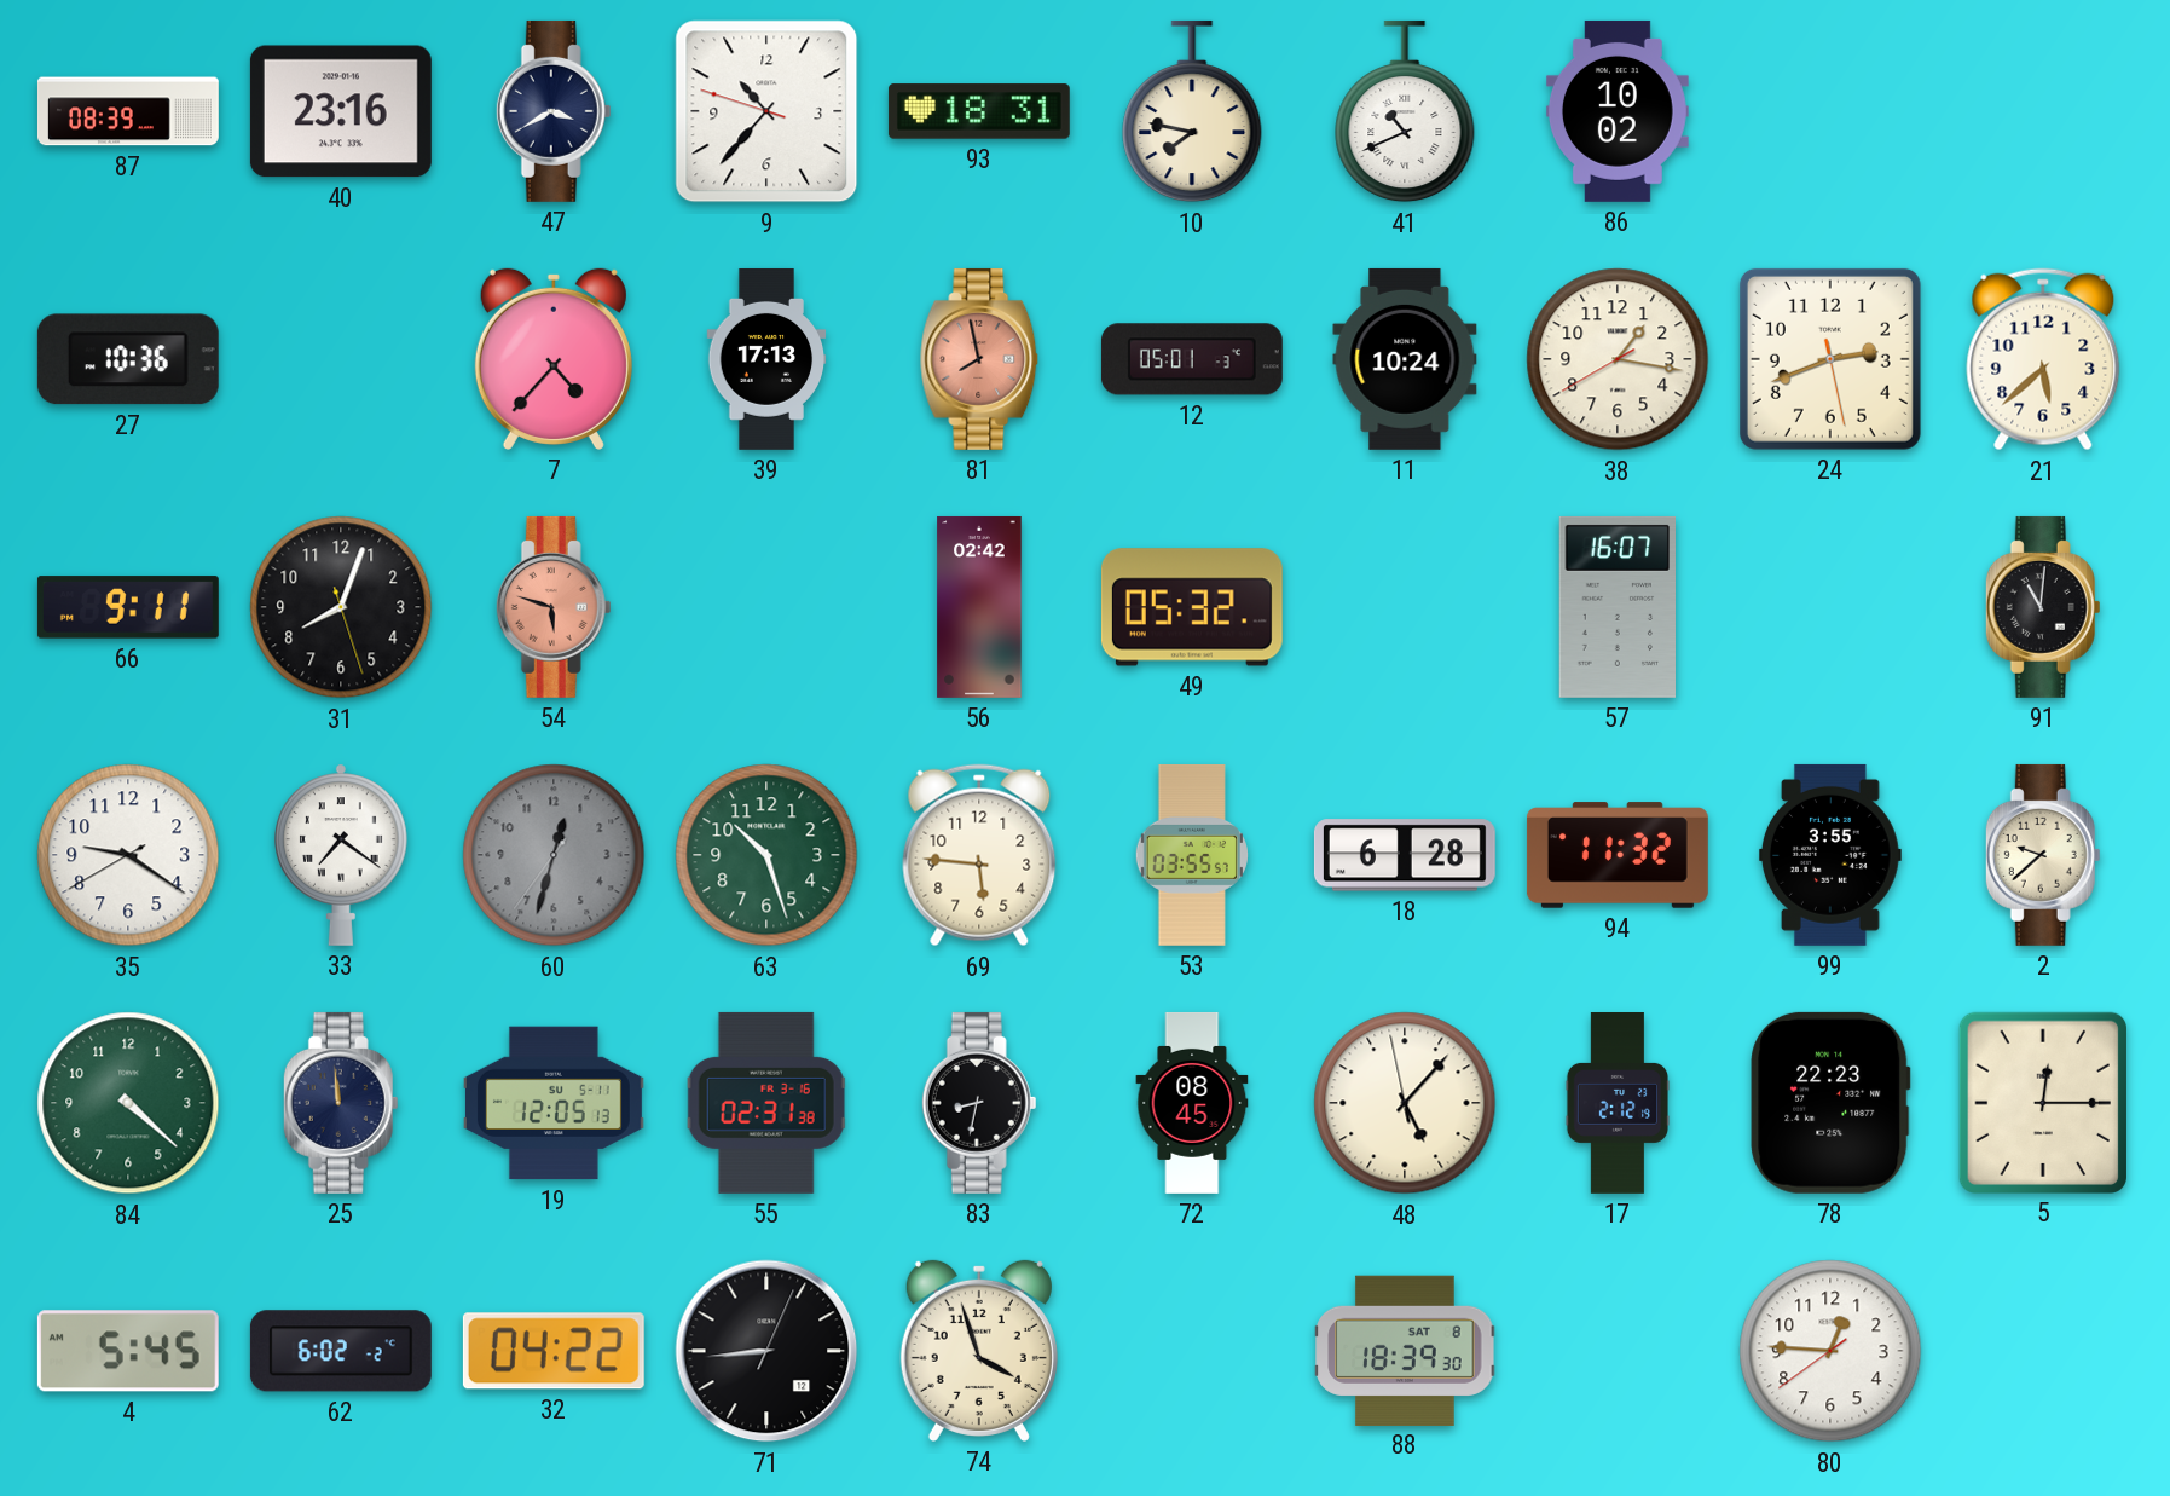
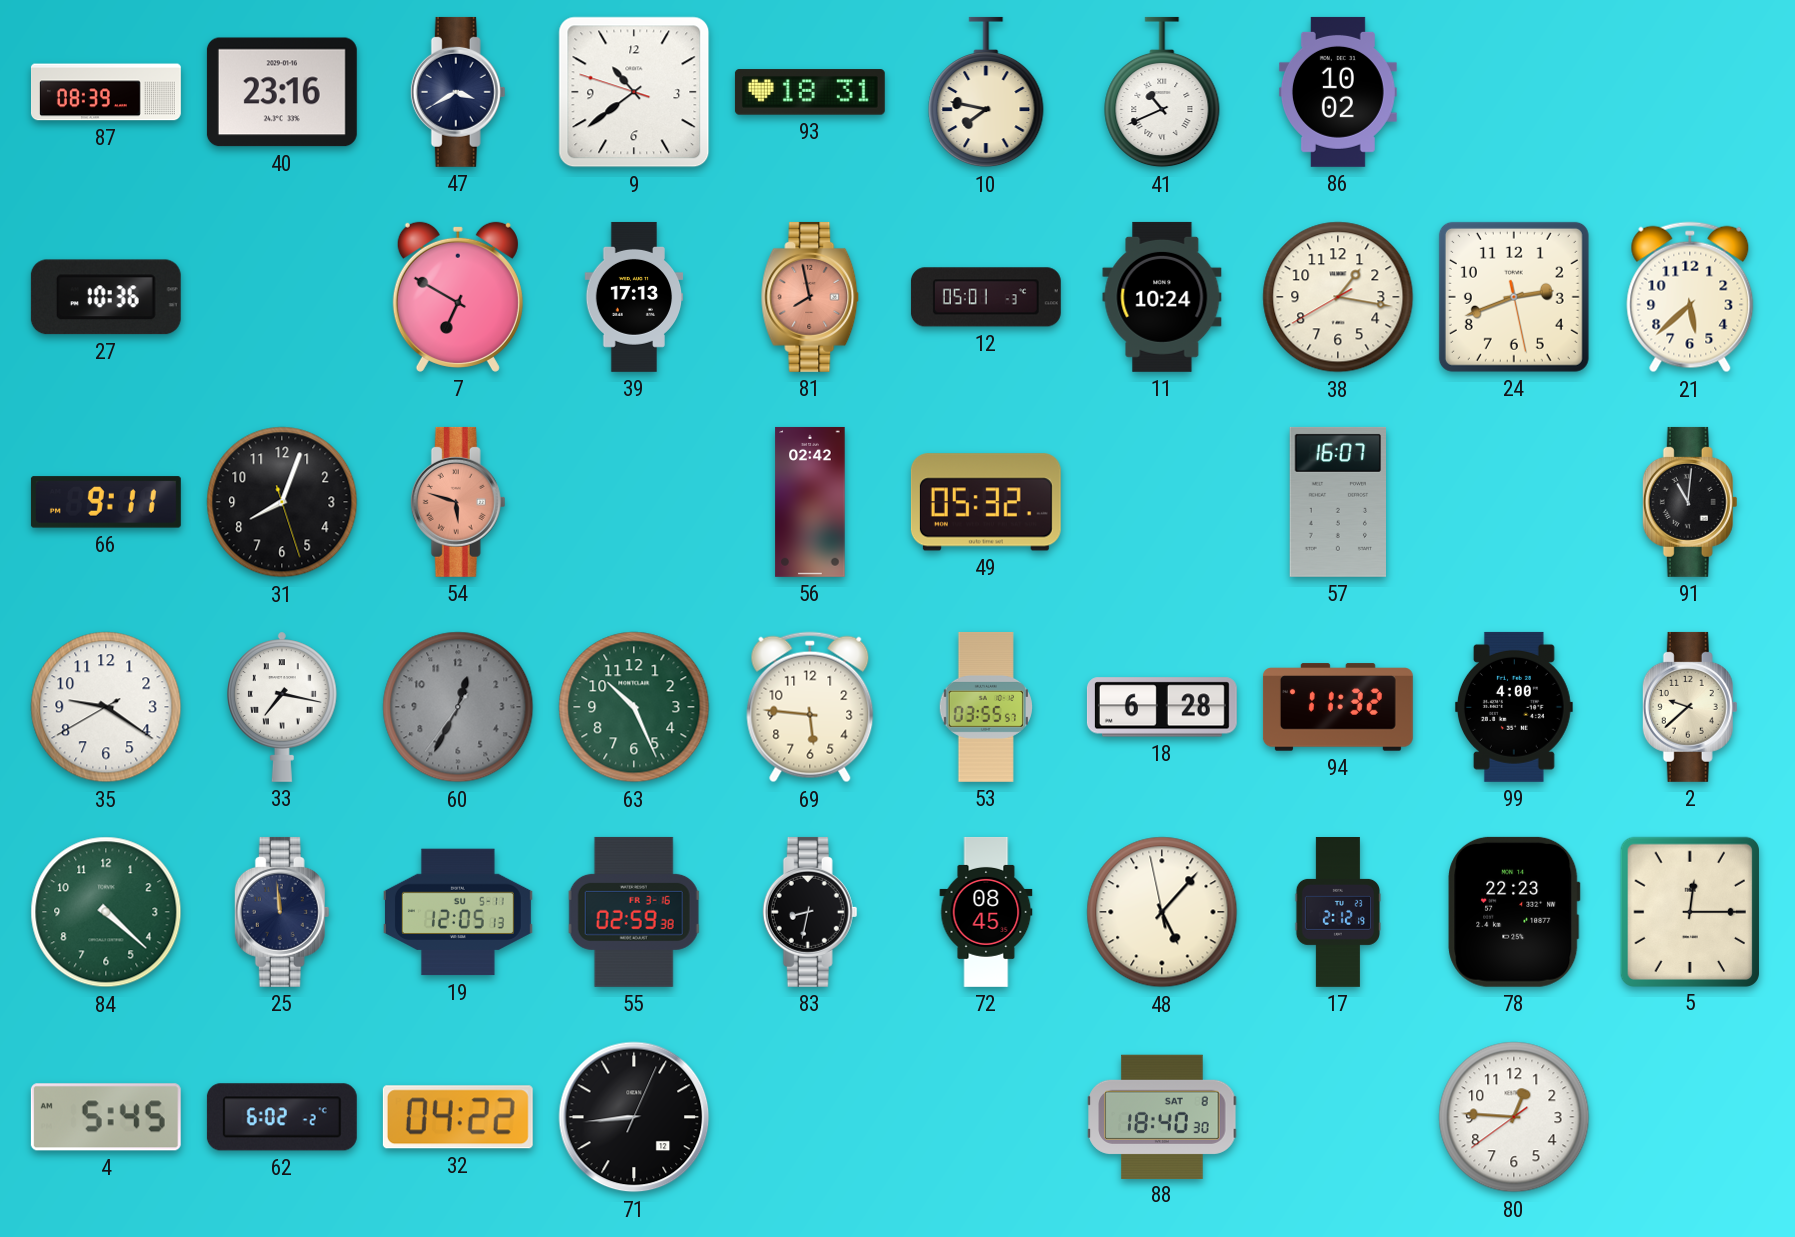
9: 10:36 -> 10:38 (634, 92)
7: 4:37 -> 6:50 (458, 297)
33: 7:21 -> 7:17 (283, 707)
60: 12:32 -> 12:34 (458, 707)
63: 10:27 -> 10:26 (634, 707)
99: 3:55 -> 4:00 (1514, 707)
55: 02:31 -> 02:59 (634, 912)
74: 3:57 -> none (979, 1351)
88: 18:39 -> 18:40 (1162, 1116)
